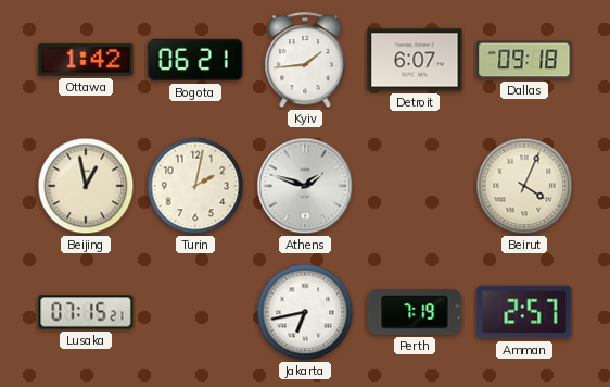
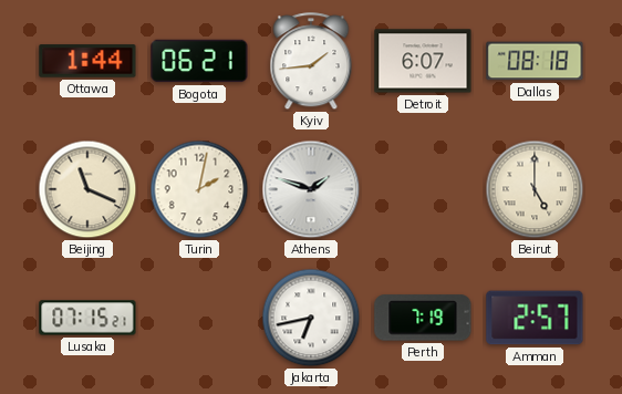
Ottawa: 1:42 -> 1:44 (87, 61)
Dallas: 09:18 -> 08:18 (535, 61)
Beijing: 12:58 -> 11:19 (87, 189)
Beirut: 4:04 -> 5:00 (535, 189)
